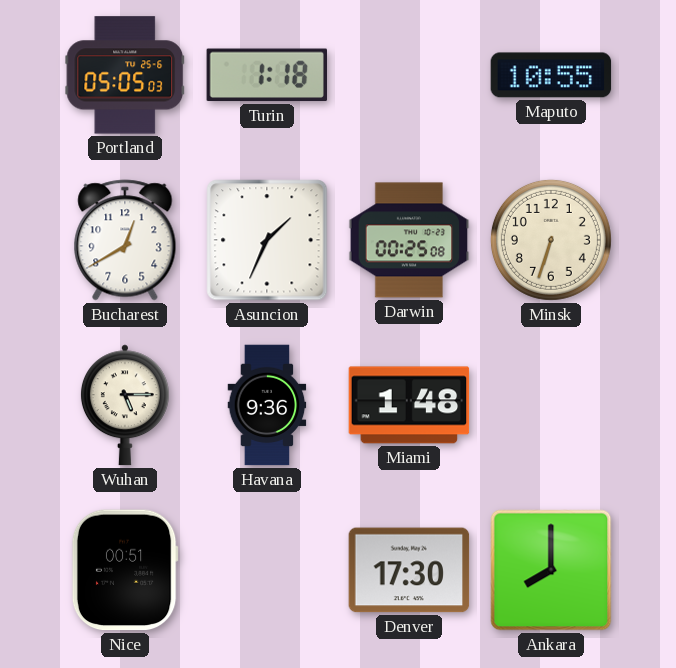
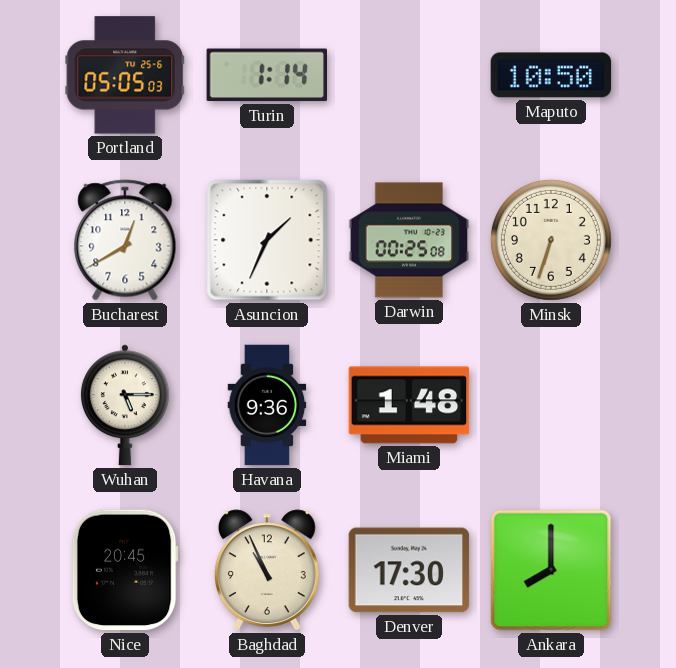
Turin: 1:18 -> 1:14 (266, 75)
Maputo: 10:55 -> 10:50 (551, 75)
Nice: 00:51 -> 20:45 (125, 570)
Baghdad: none -> 10:56 (267, 570)
